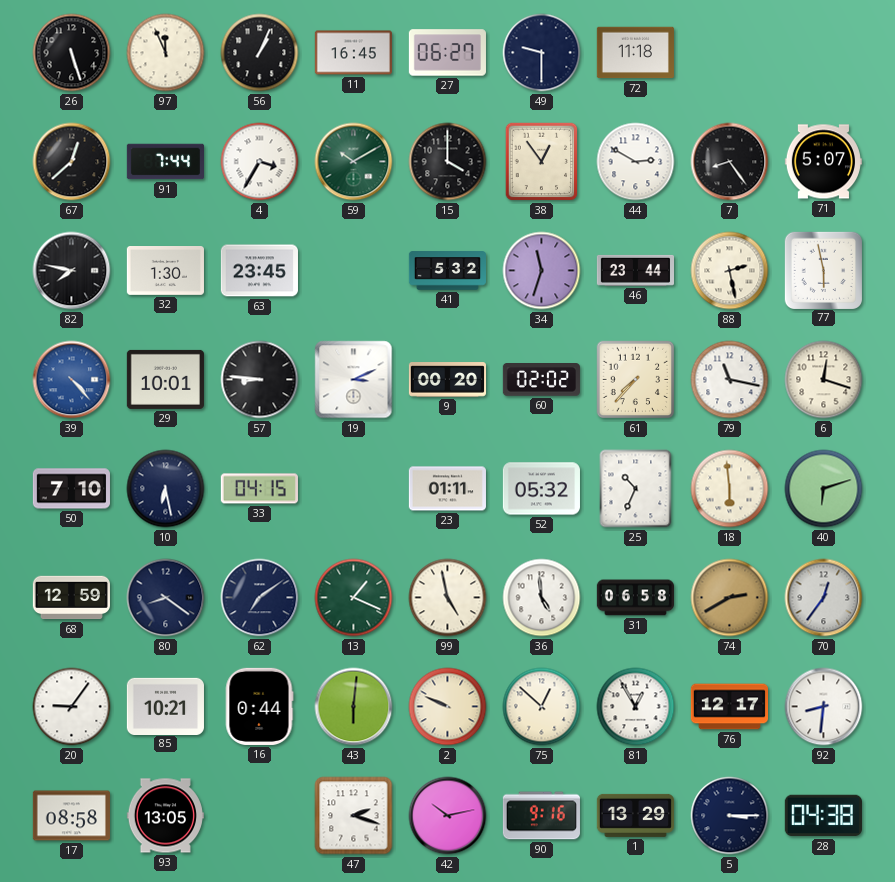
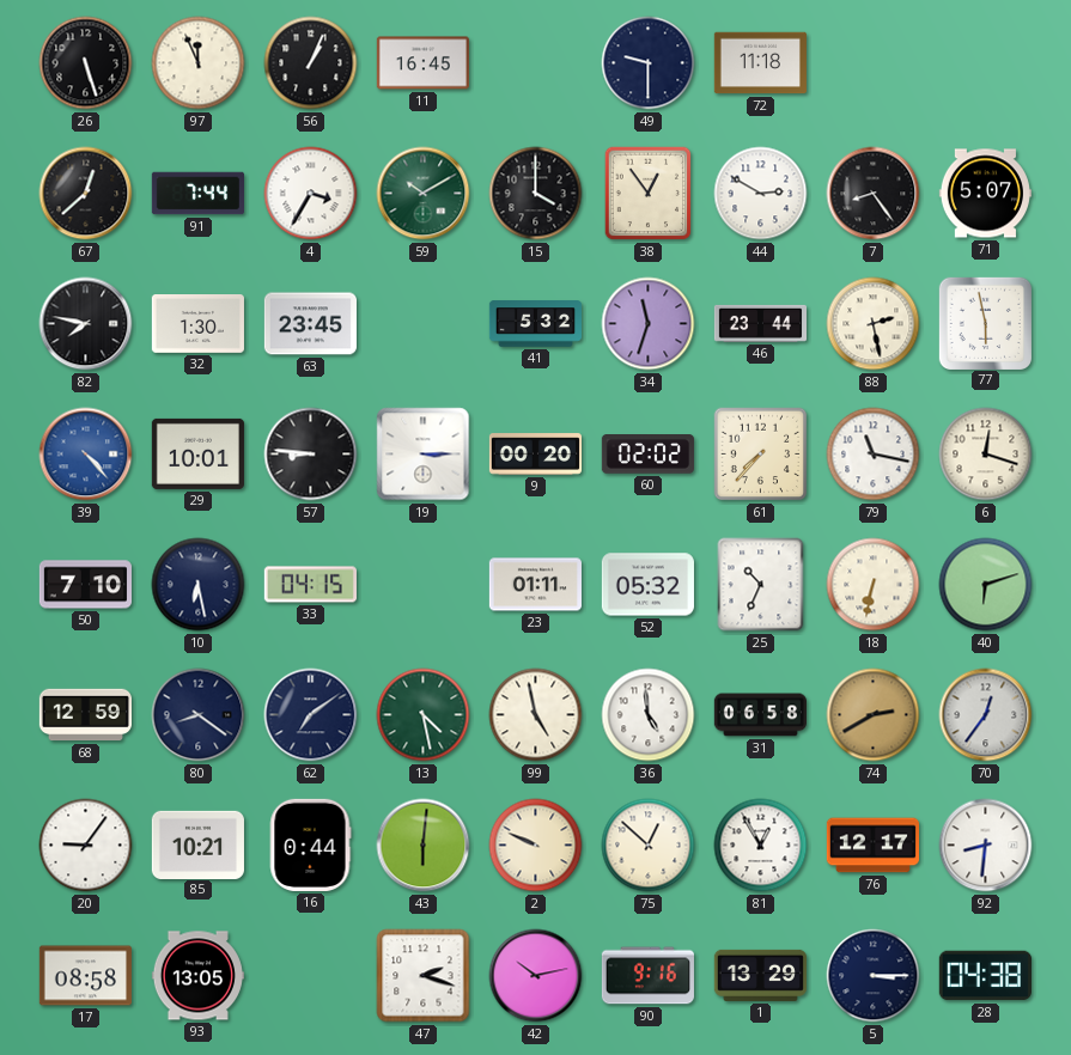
27: 06:27 -> none (447, 53)
19: 3:11 -> 3:15 (424, 455)
18: 5:59 -> 6:32 (874, 585)
13: 1:19 -> 4:28 (424, 715)
